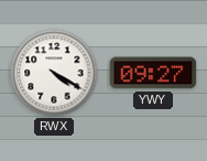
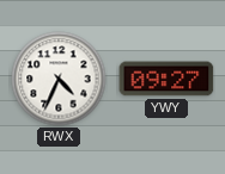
RWX: 4:20 -> 4:34 (59, 79)
